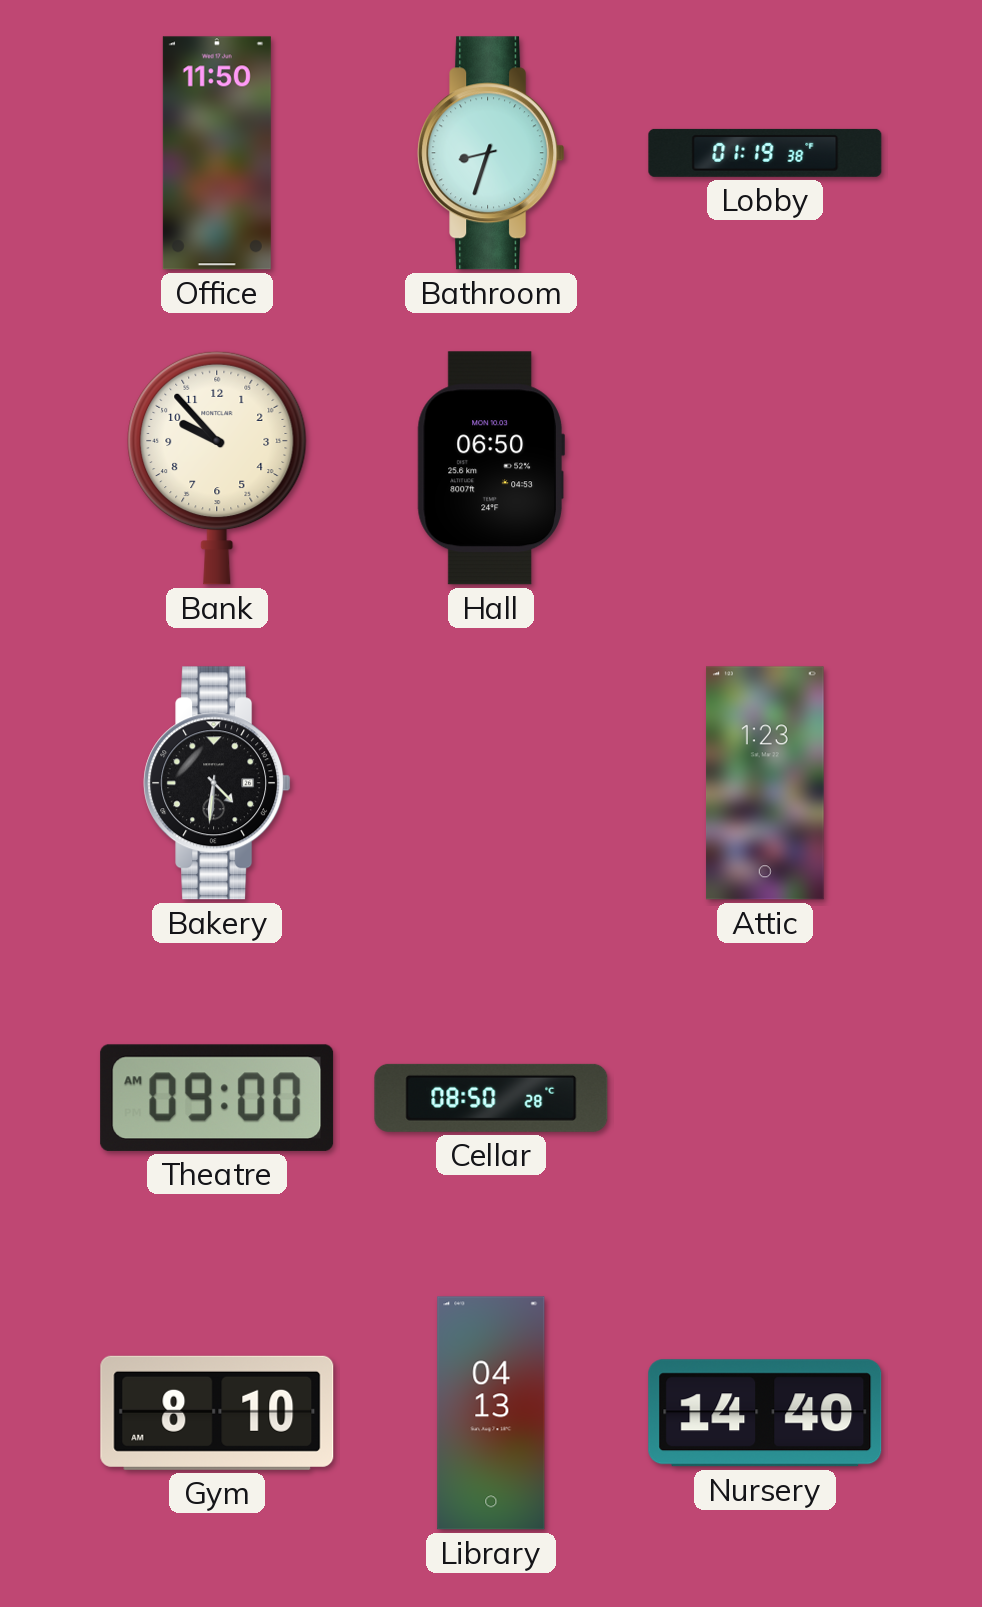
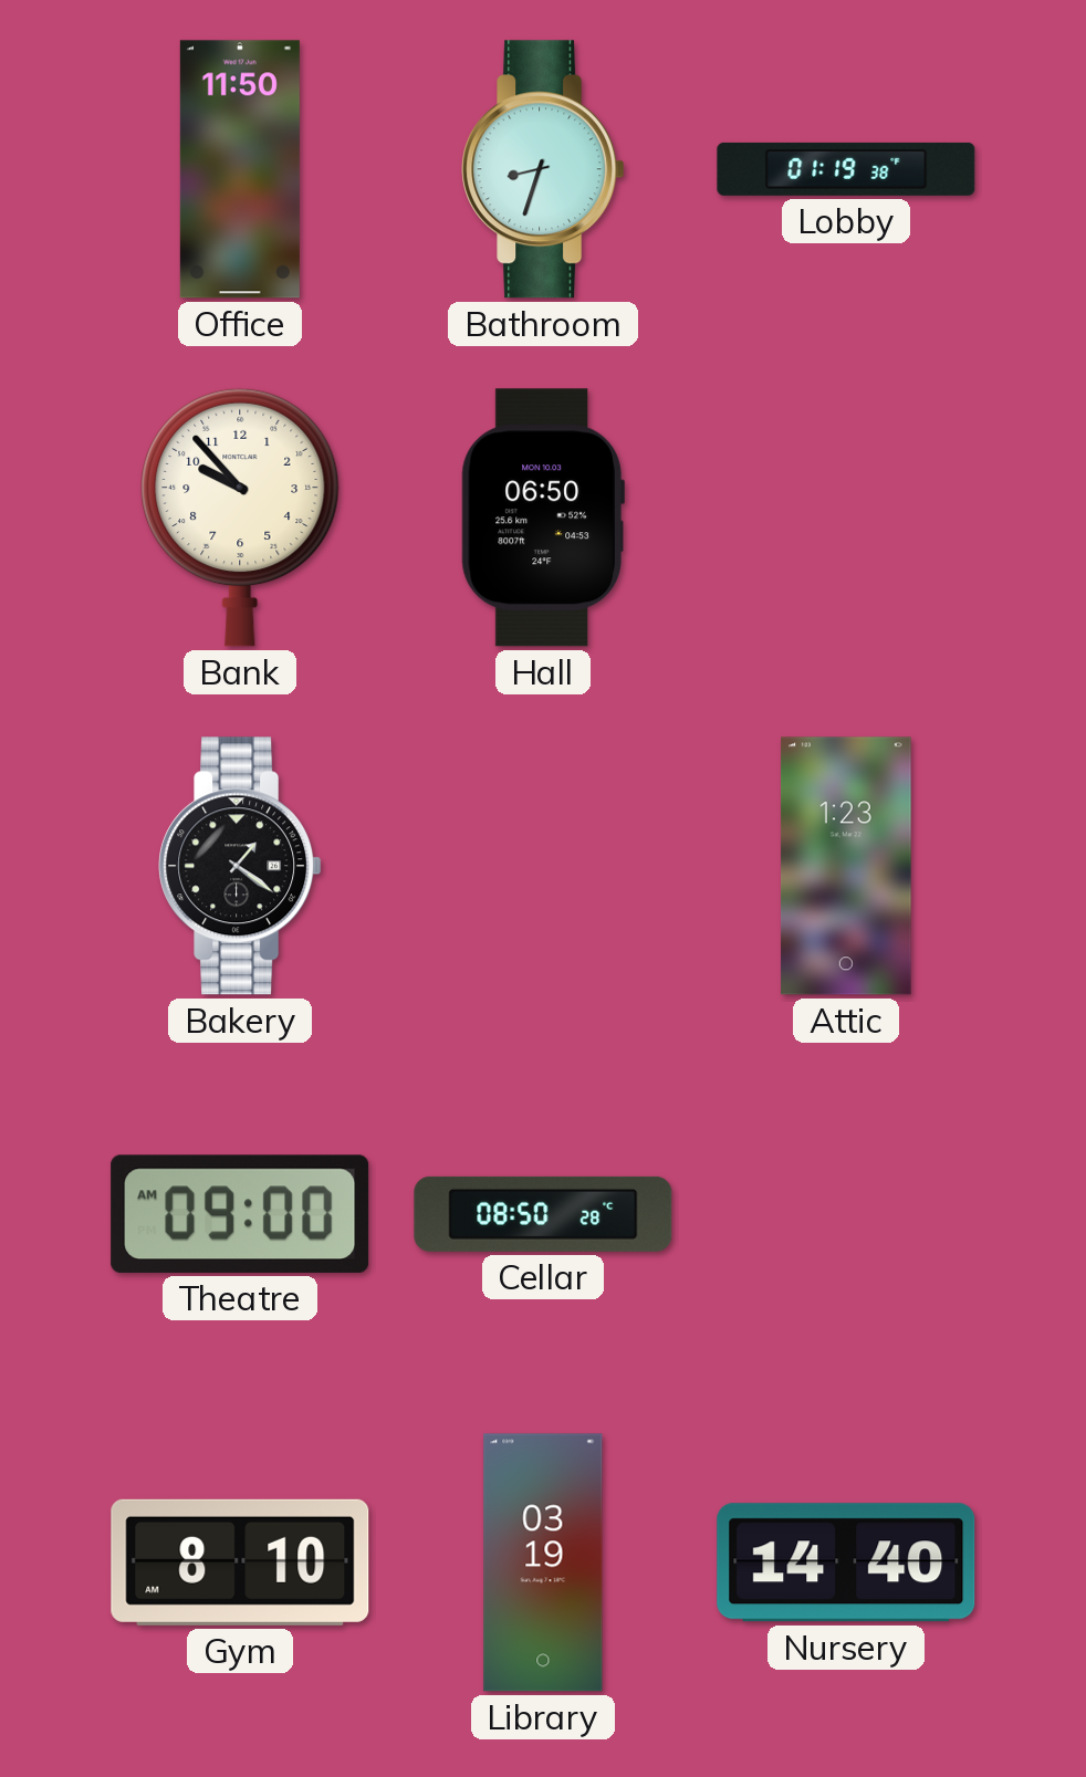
Bakery: 4:31 -> 1:21 (240, 866)
Library: 04:13 -> 03:19 (543, 1562)
